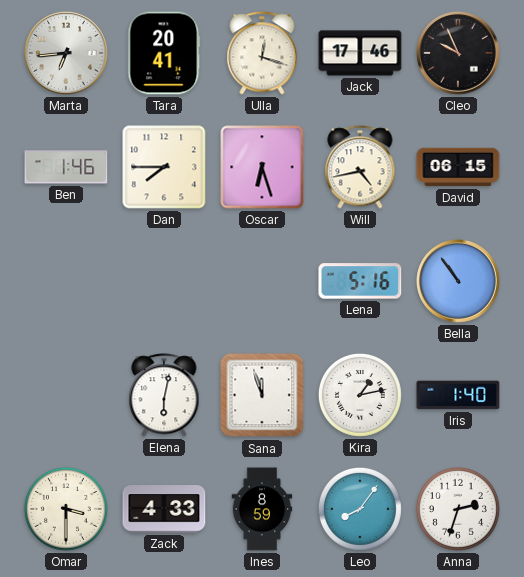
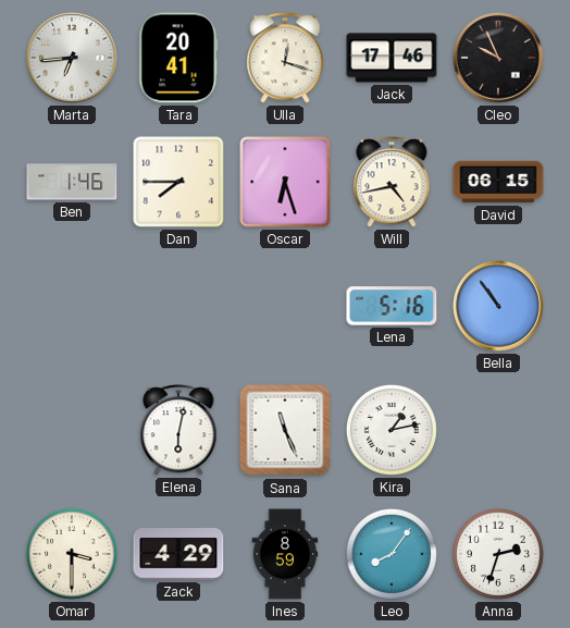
Sana: 11:57 -> 11:26 (285, 430)
Iris: 1:40 -> none (458, 395)
Zack: 4:33 -> 4:29 (178, 554)
